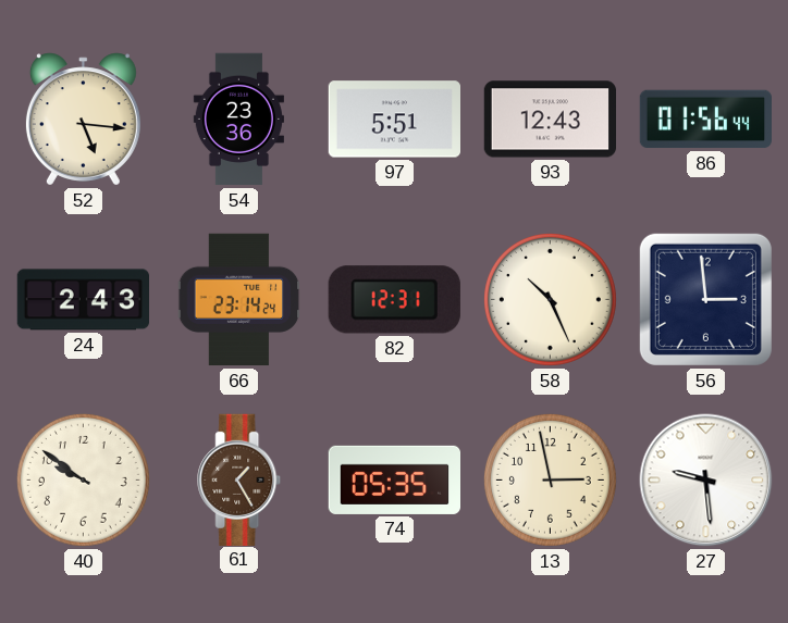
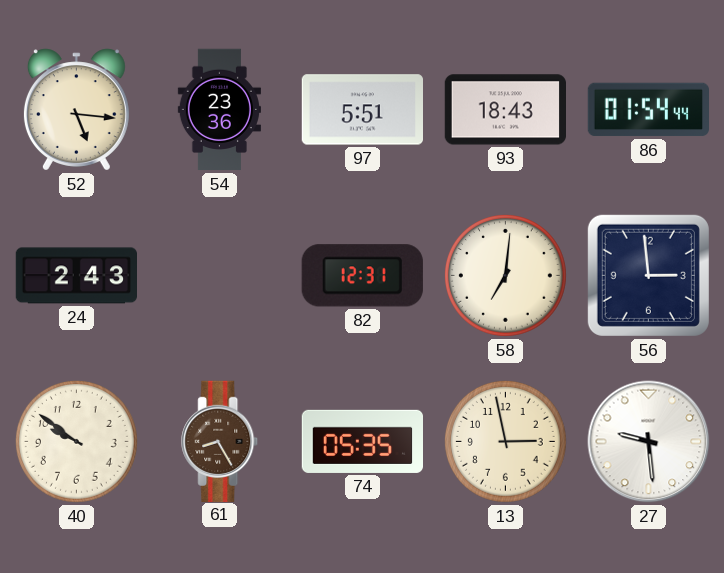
93: 12:43 -> 18:43 (505, 110)
86: 01:56 -> 01:54 (648, 110)
66: 23:14 -> none (239, 300)
58: 10:26 -> 7:01 (505, 275)
61: 1:25 -> 8:25 (220, 441)
